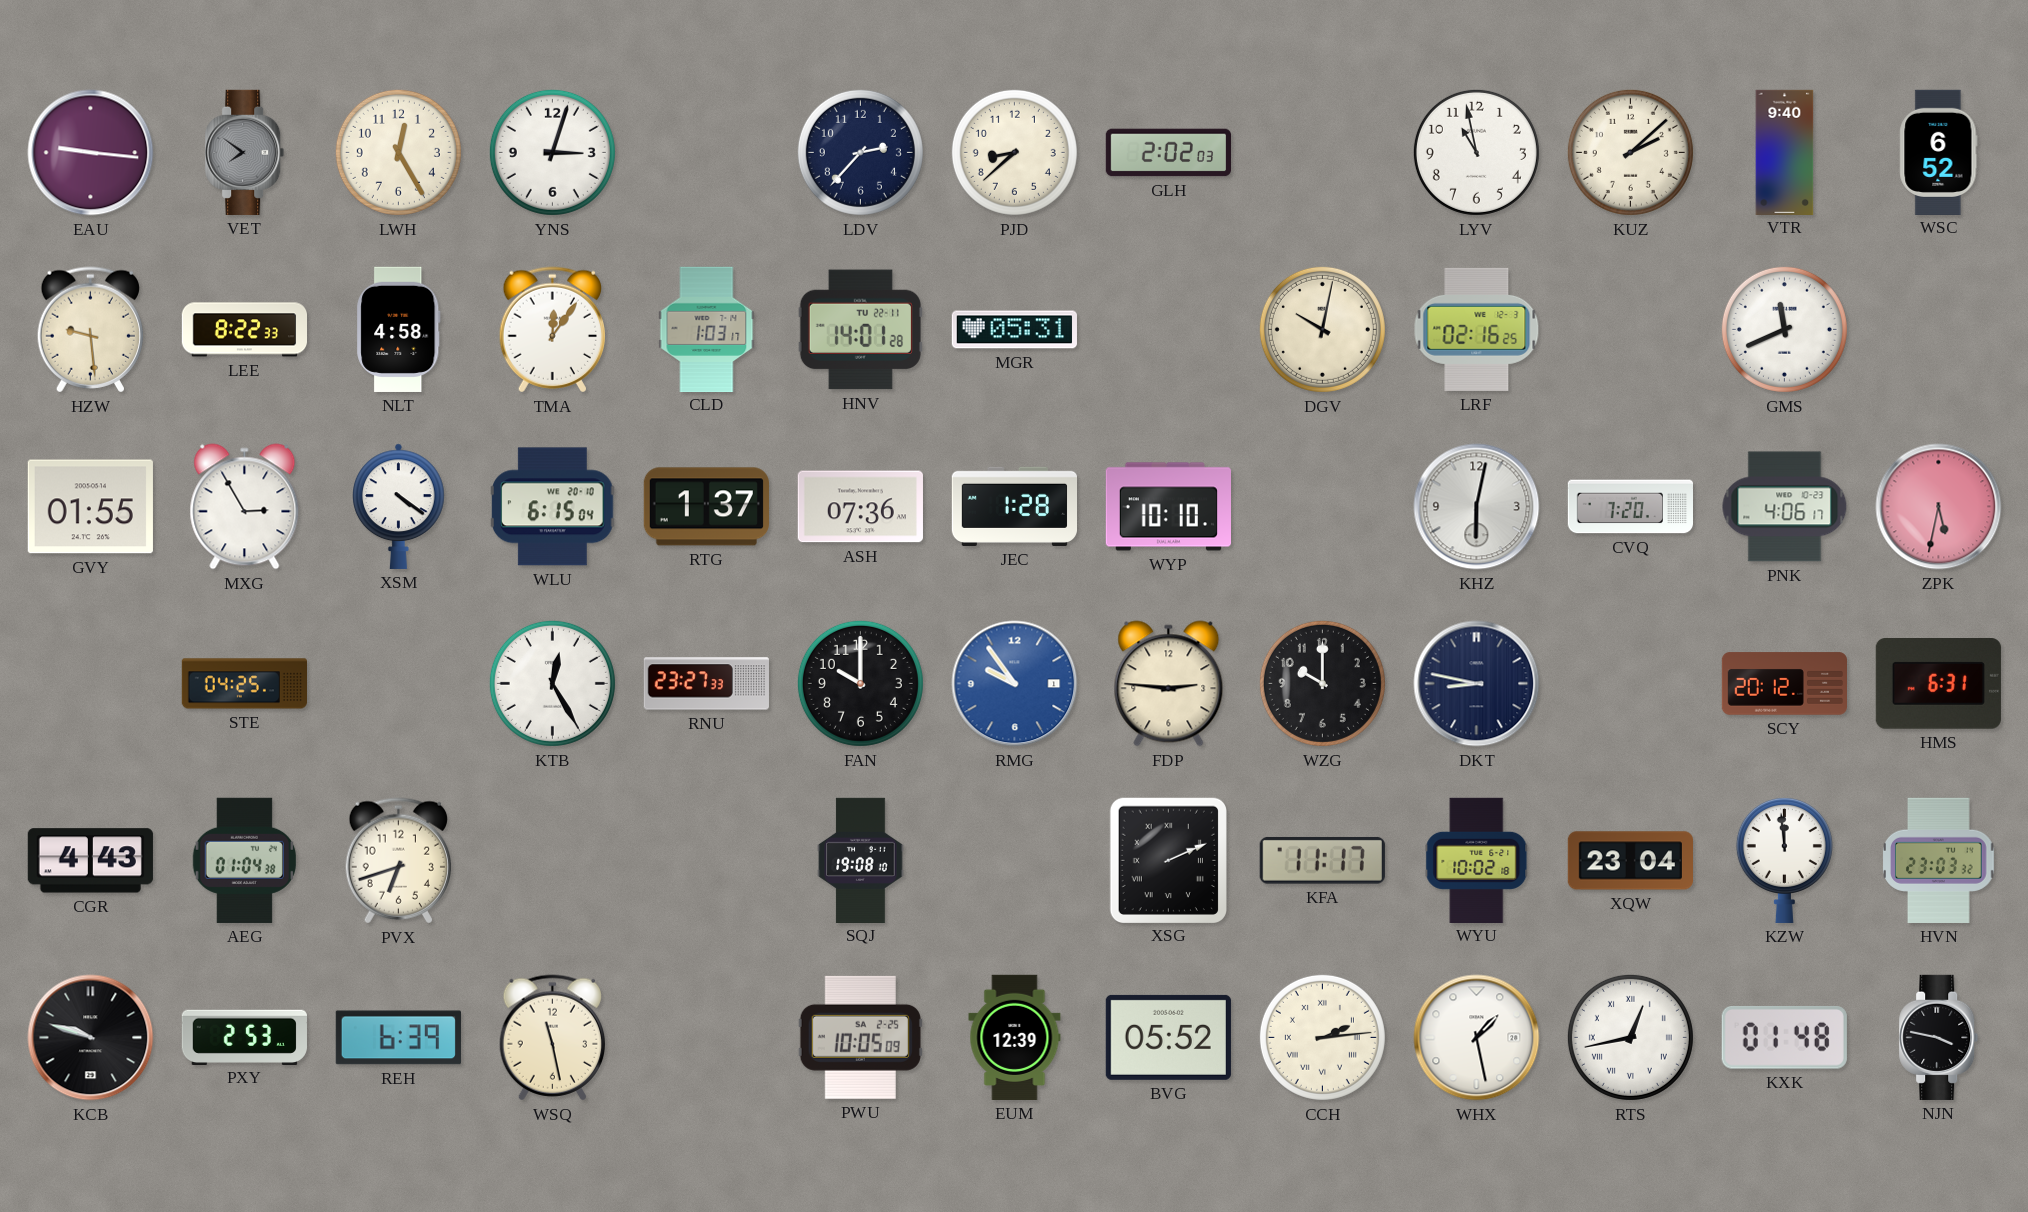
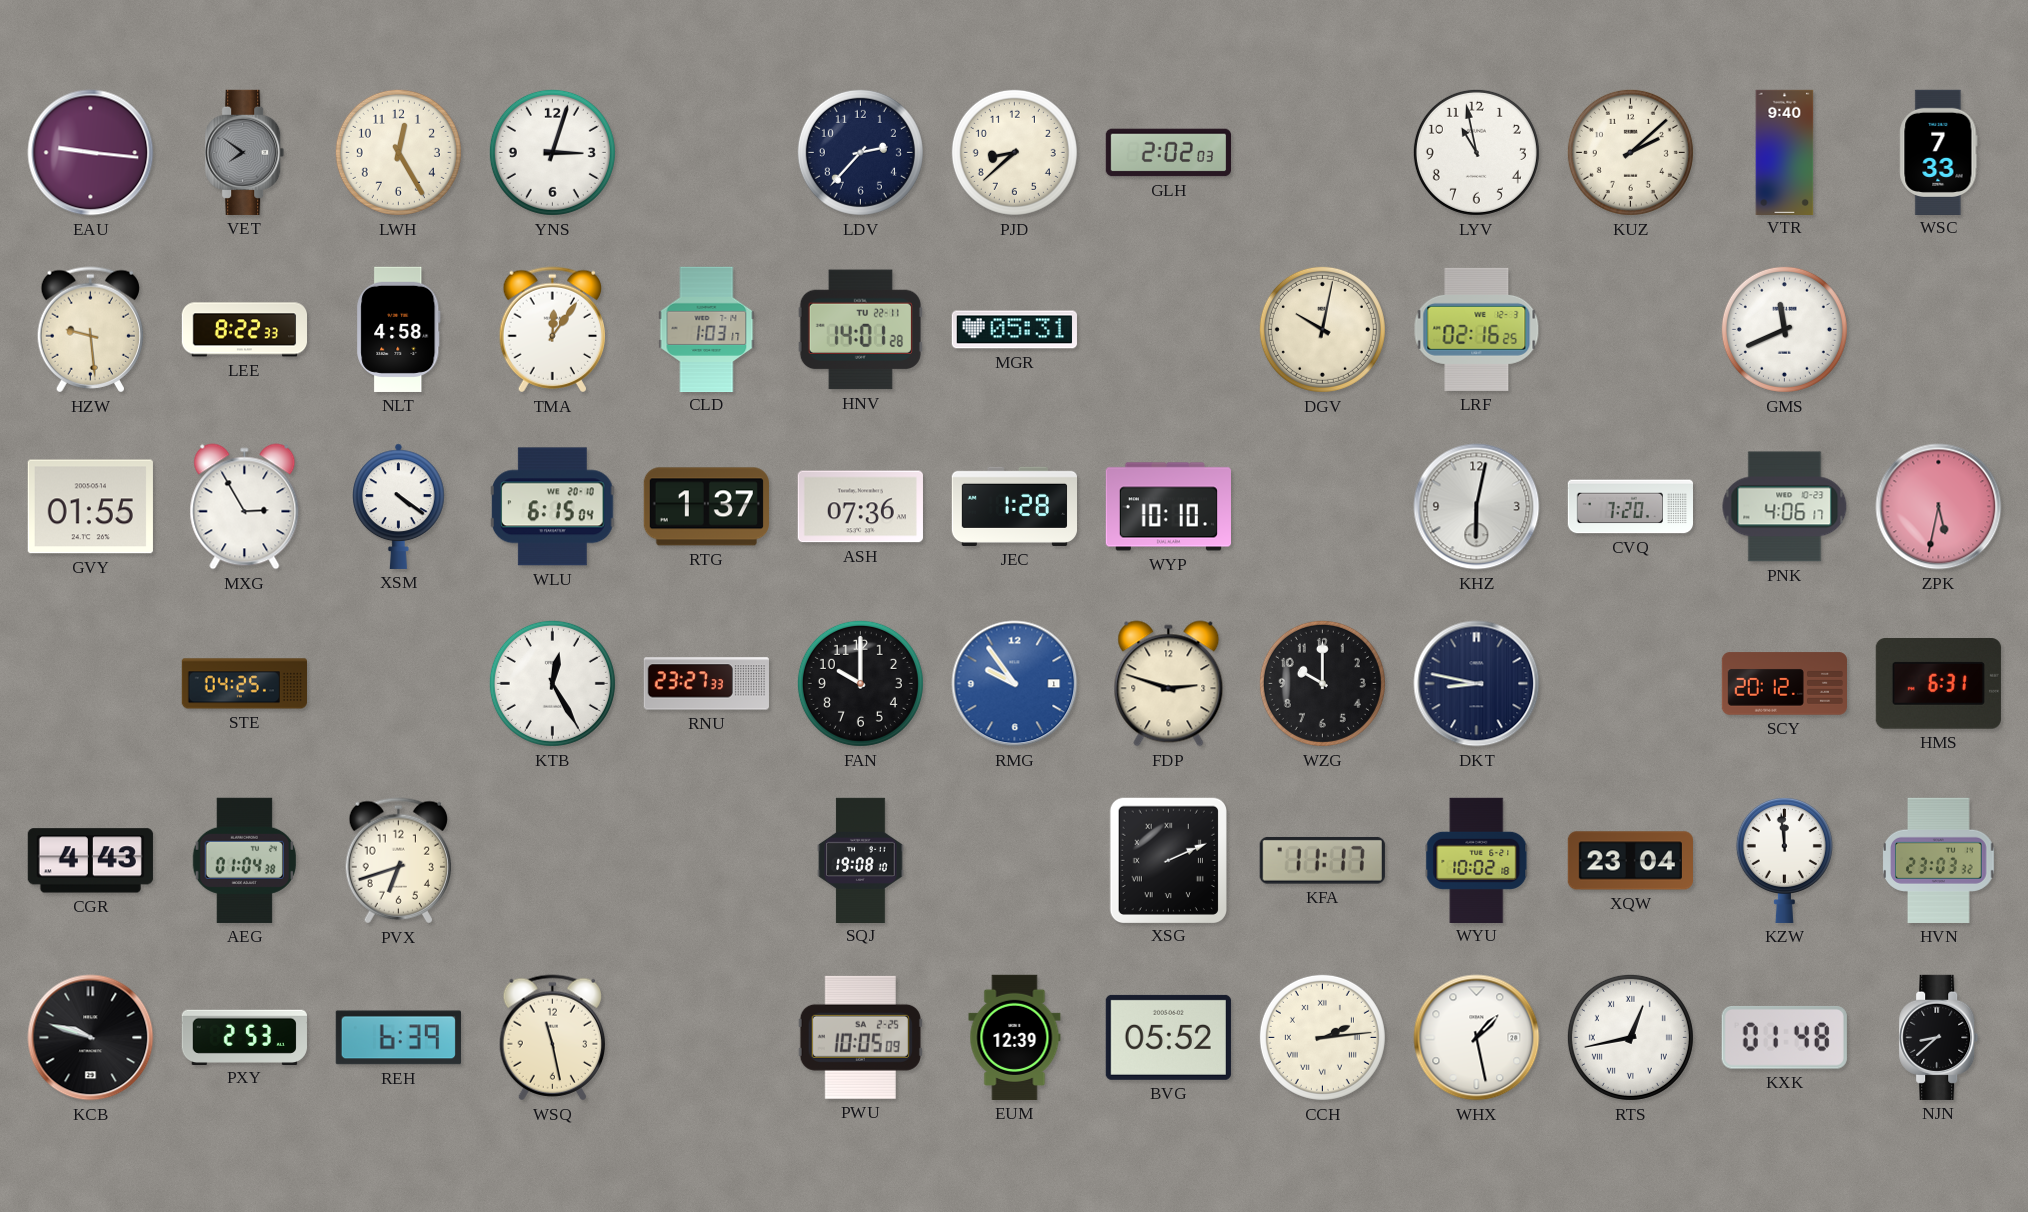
WSC: 6:52 -> 7:33 (1939, 152)
FDP: 2:46 -> 2:48 (1169, 684)
NJN: 3:47 -> 8:38 (1939, 1037)
